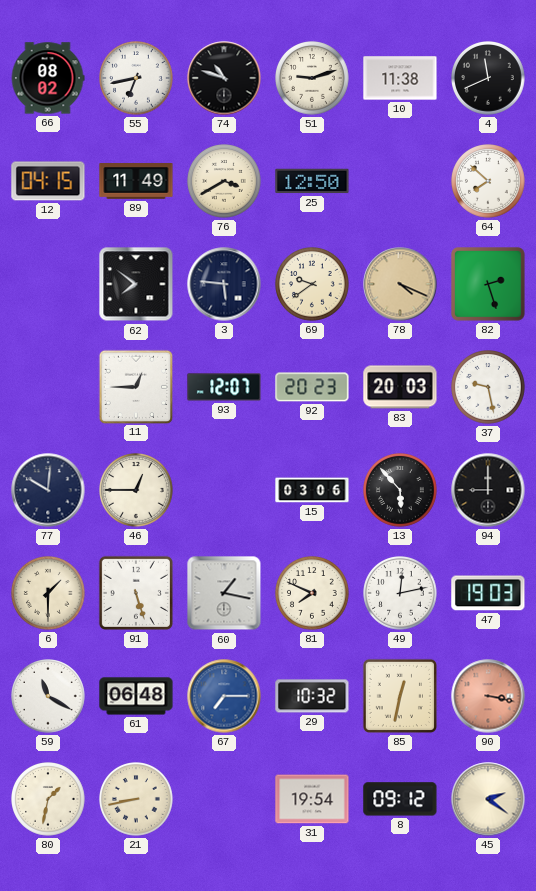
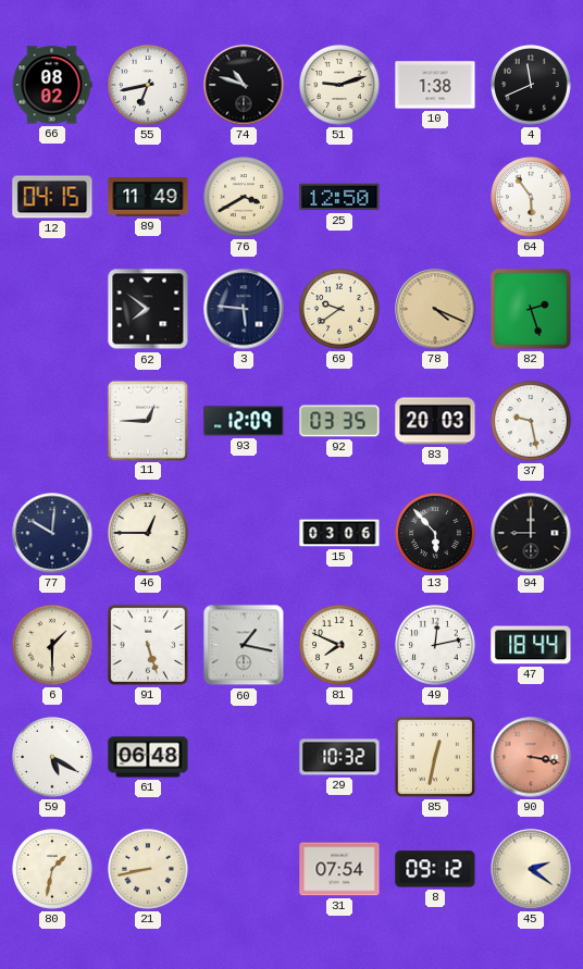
10: 11:38 -> 1:38 (435, 85)
64: 7:52 -> 5:54 (532, 198)
93: 12:07 -> 12:09 (244, 421)
92: 20:23 -> 03:35 (339, 421)
47: 19:03 -> 18:44 (531, 645)
59: 11:20 -> 5:20 (53, 758)
67: 7:15 -> none (224, 696)
31: 19:54 -> 07:54 (339, 869)
